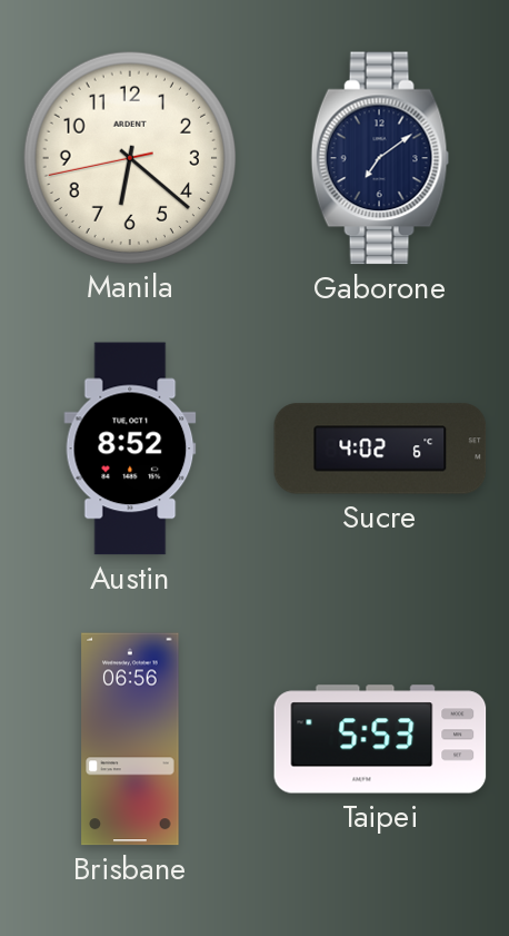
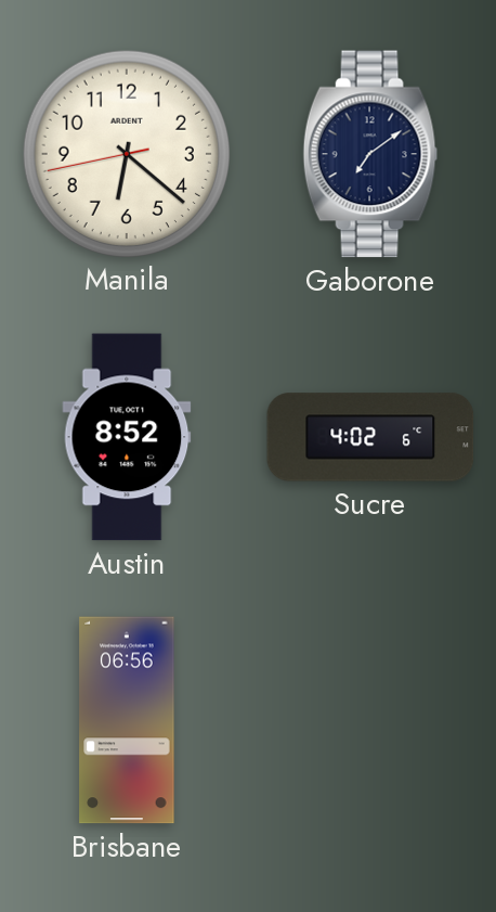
Taipei: 5:53 -> none (380, 739)
